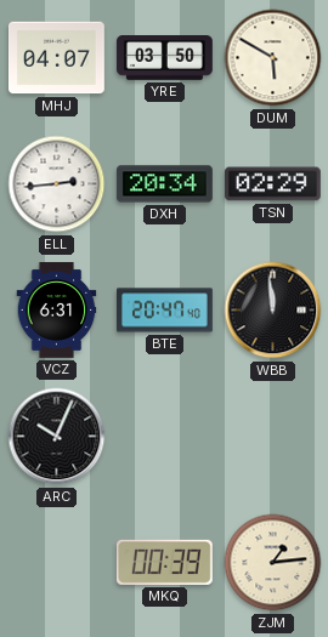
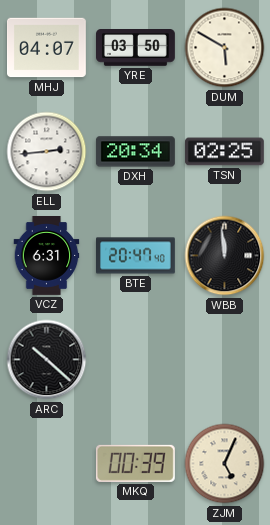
TSN: 02:29 -> 02:25 (224, 152)
ARC: 10:04 -> 10:22 (47, 360)
ZJM: 1:14 -> 5:04 (225, 464)
